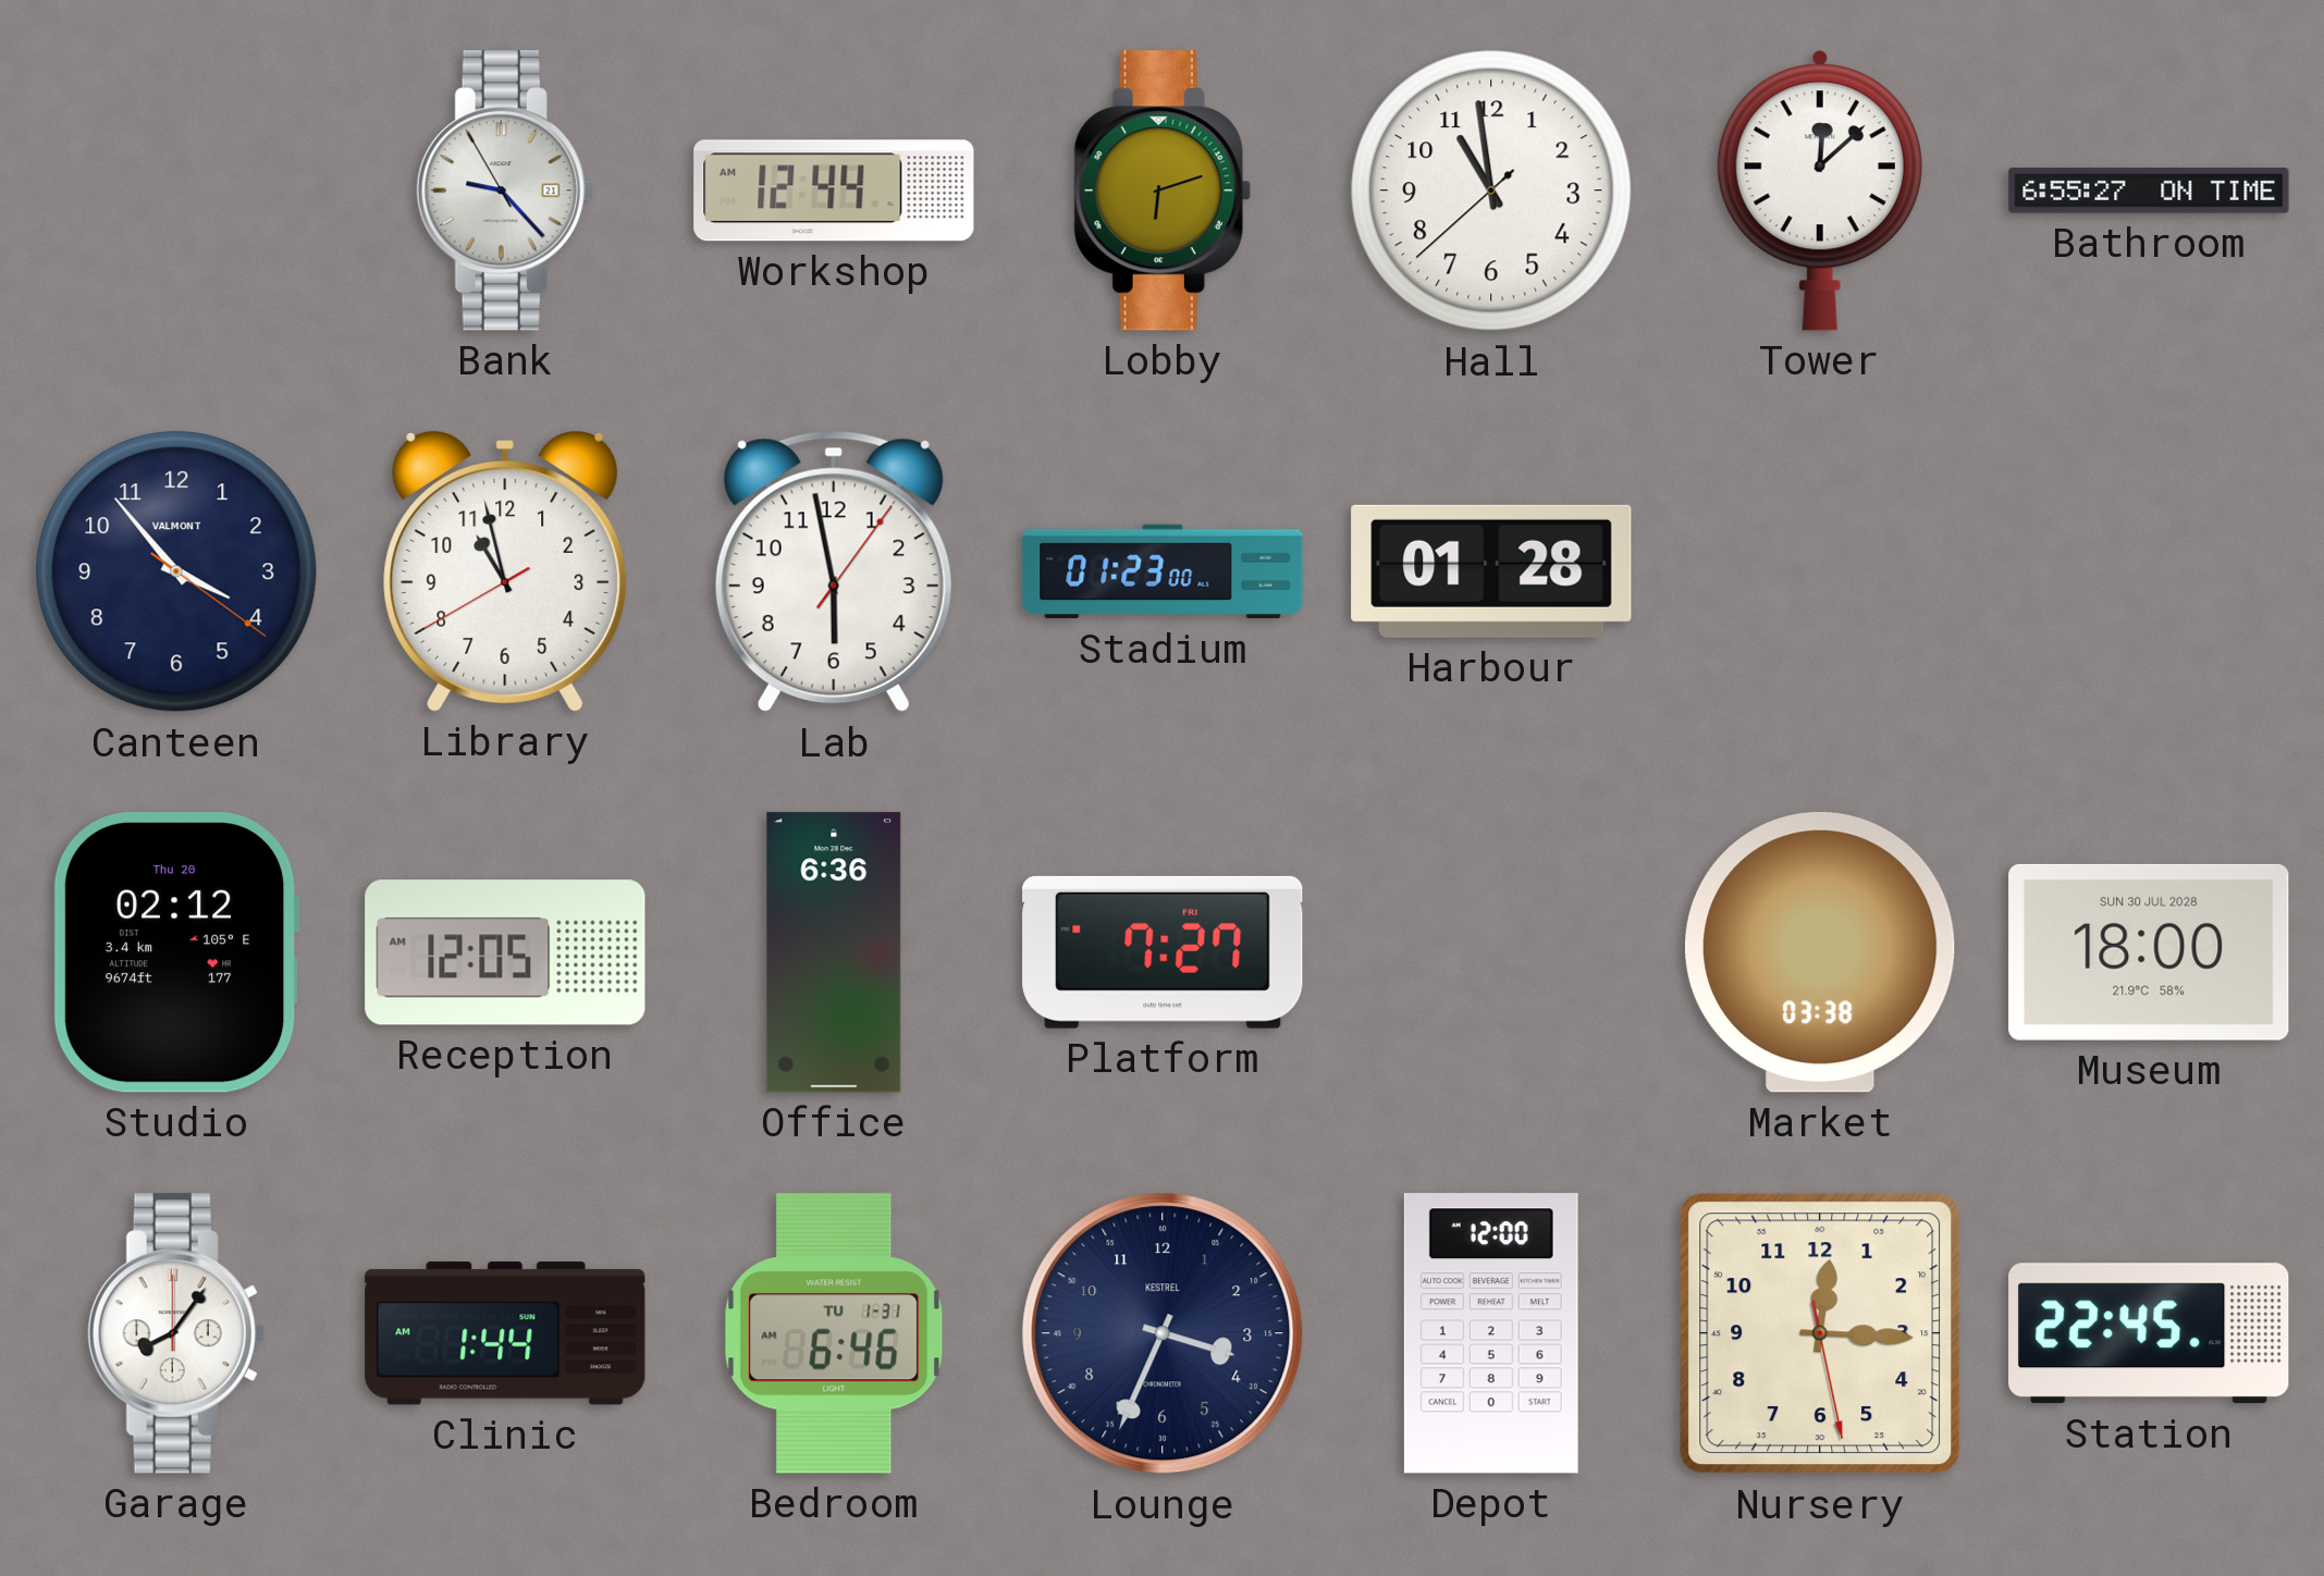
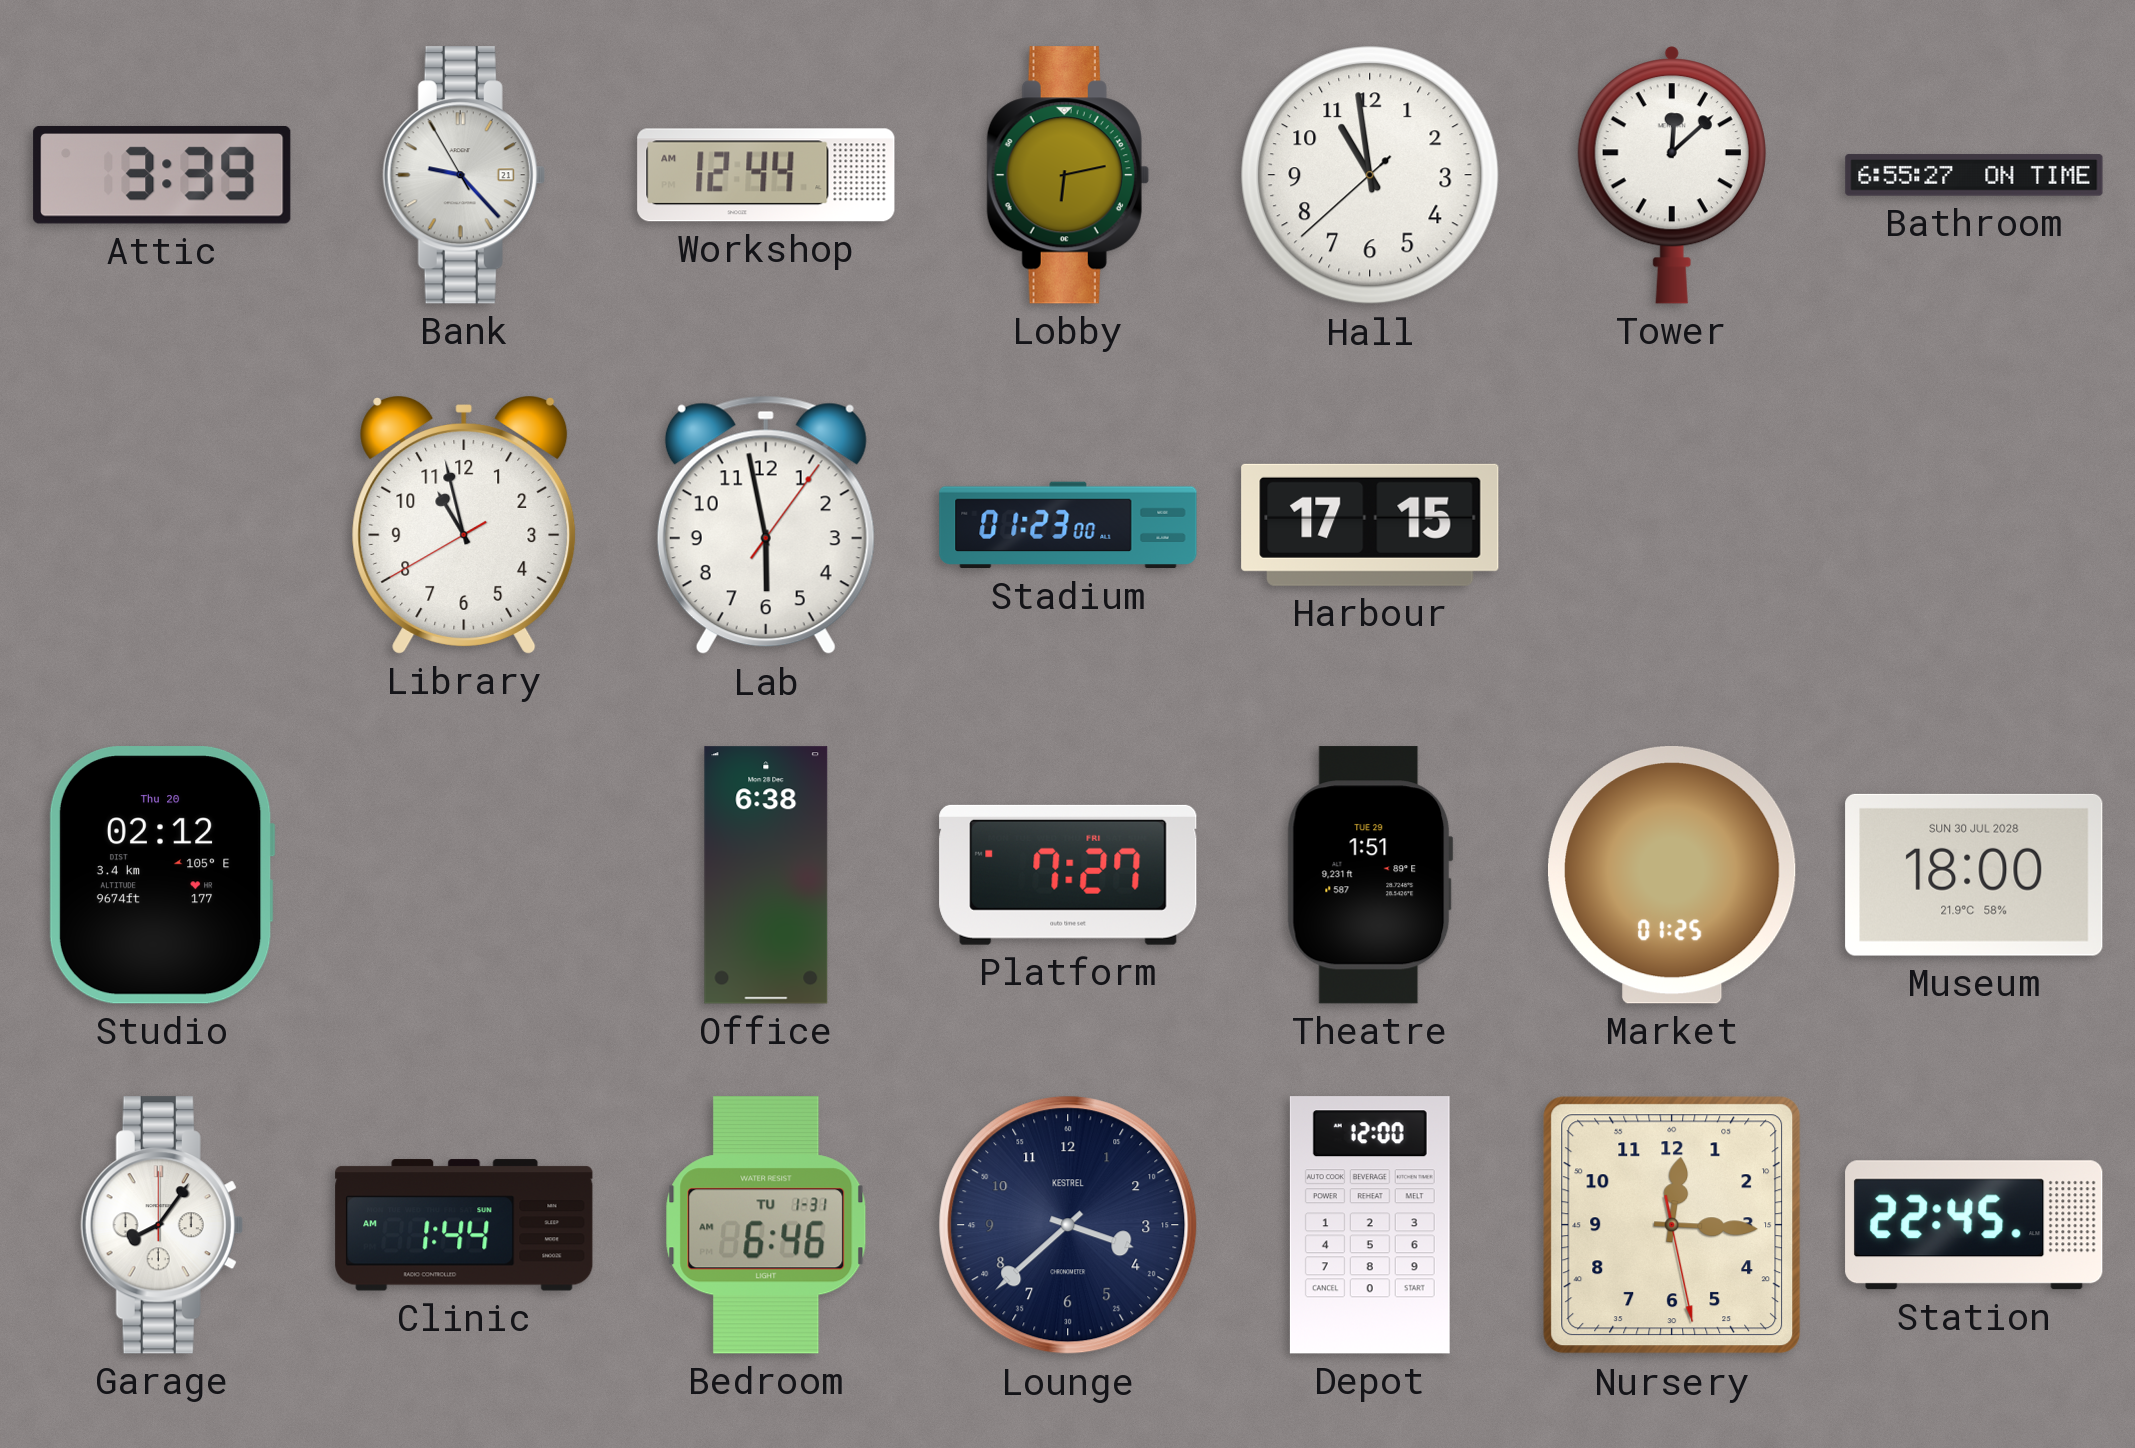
Attic: none -> 3:39 (162, 175)
Lobby: 6:12 -> 6:13 (1068, 175)
Canteen: 3:53 -> none (176, 571)
Harbour: 01:28 -> 17:15 (1370, 525)
Reception: 12:05 -> none (505, 952)
Office: 6:36 -> 6:38 (766, 875)
Theatre: none -> 1:51 (1370, 875)
Market: 03:38 -> 01:25 (1673, 876)
Lounge: 3:34 -> 3:38 (1068, 1225)
